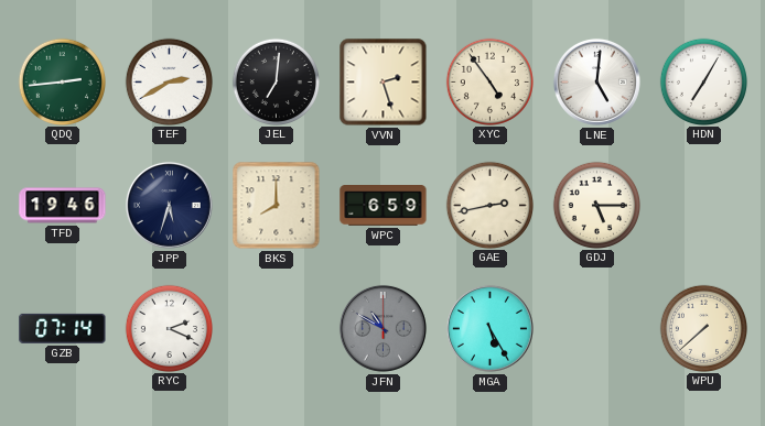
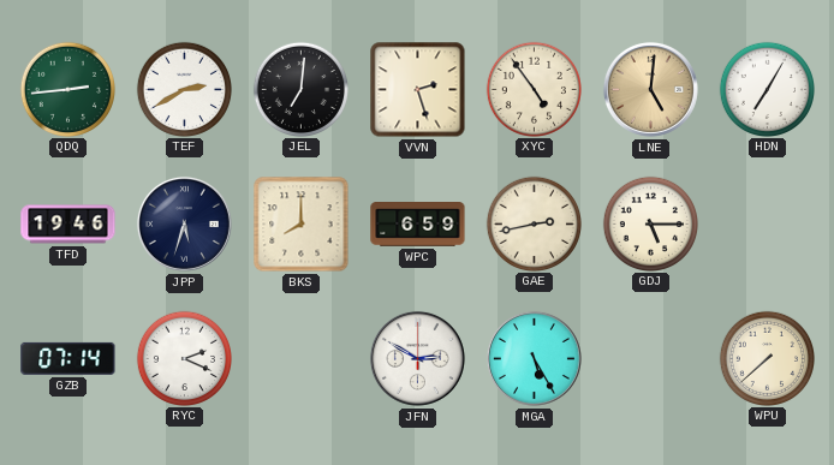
LNE dial: white -> champagne (650, 89)
JFN: 10:50 -> 2:50 (417, 358)
JFN dial: grey -> white (417, 358)
